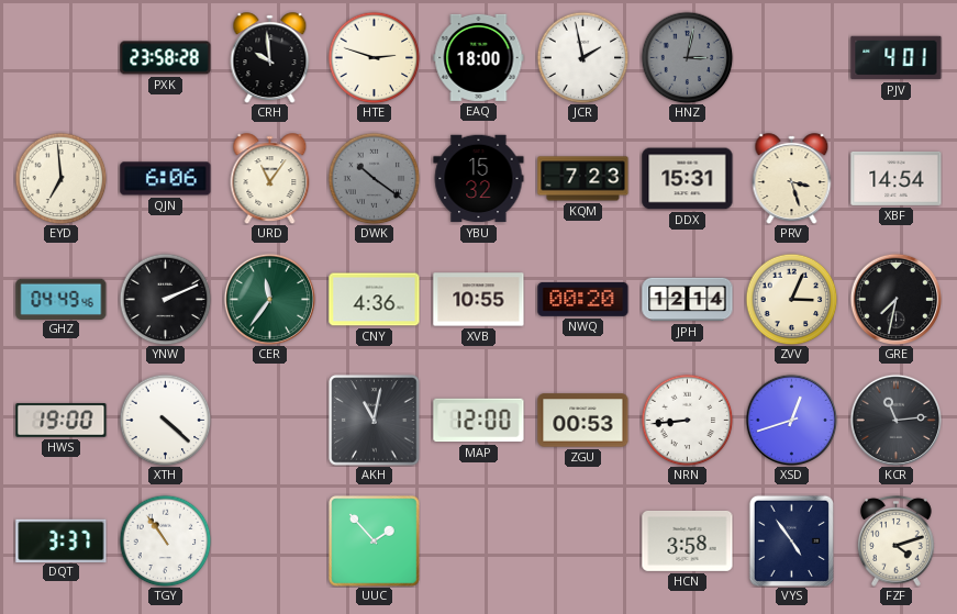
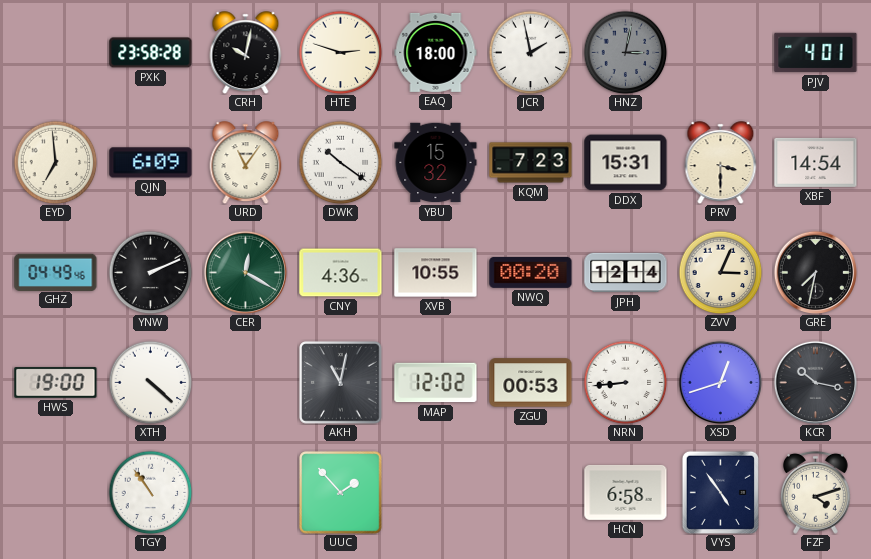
CRH: 9:59 -> 10:02 (246, 52)
QJN: 6:06 -> 6:09 (151, 163)
DWK dial: grey -> white (340, 162)
PRV: 3:27 -> 3:30 (721, 162)
CER: 11:36 -> 12:20 (245, 272)
MAP: 12:00 -> 12:02 (436, 383)
KCR: 11:14 -> 10:17 (815, 382)
DQT: 3:37 -> none (62, 540)
HCN: 3:58 -> 6:58 (626, 492)
